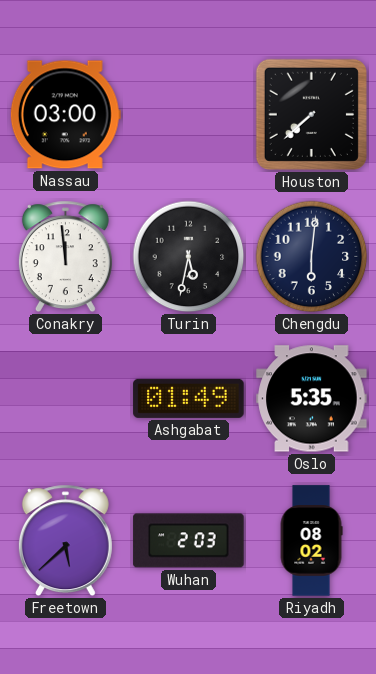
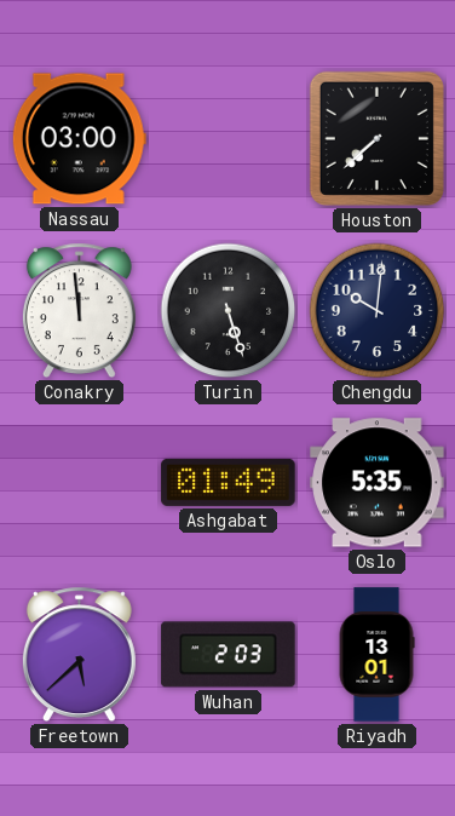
Turin: 5:32 -> 5:27 (229, 311)
Chengdu: 6:01 -> 10:01 (378, 311)
Riyadh: 08:02 -> 13:01 (376, 655)
